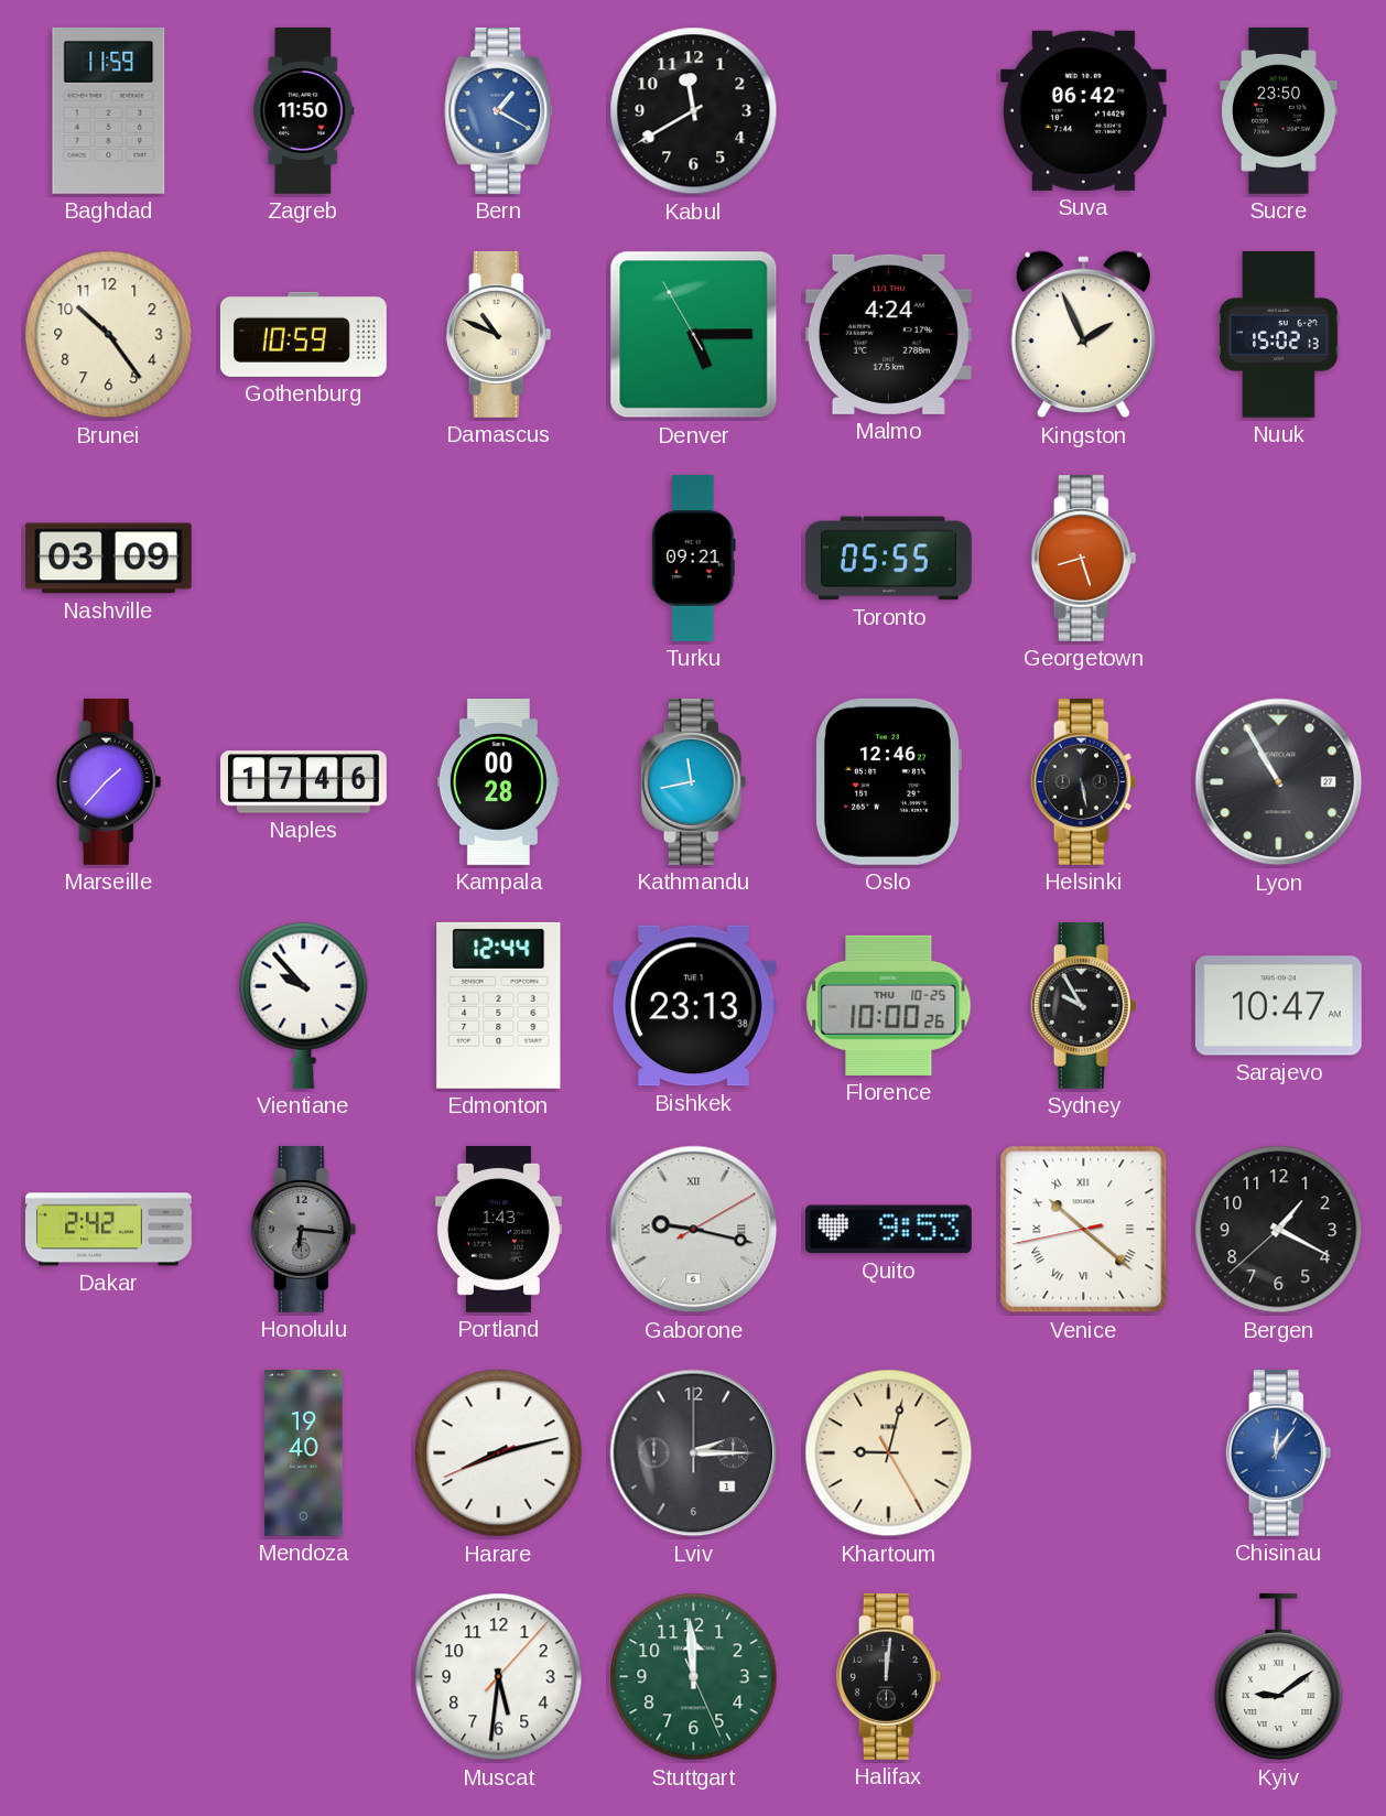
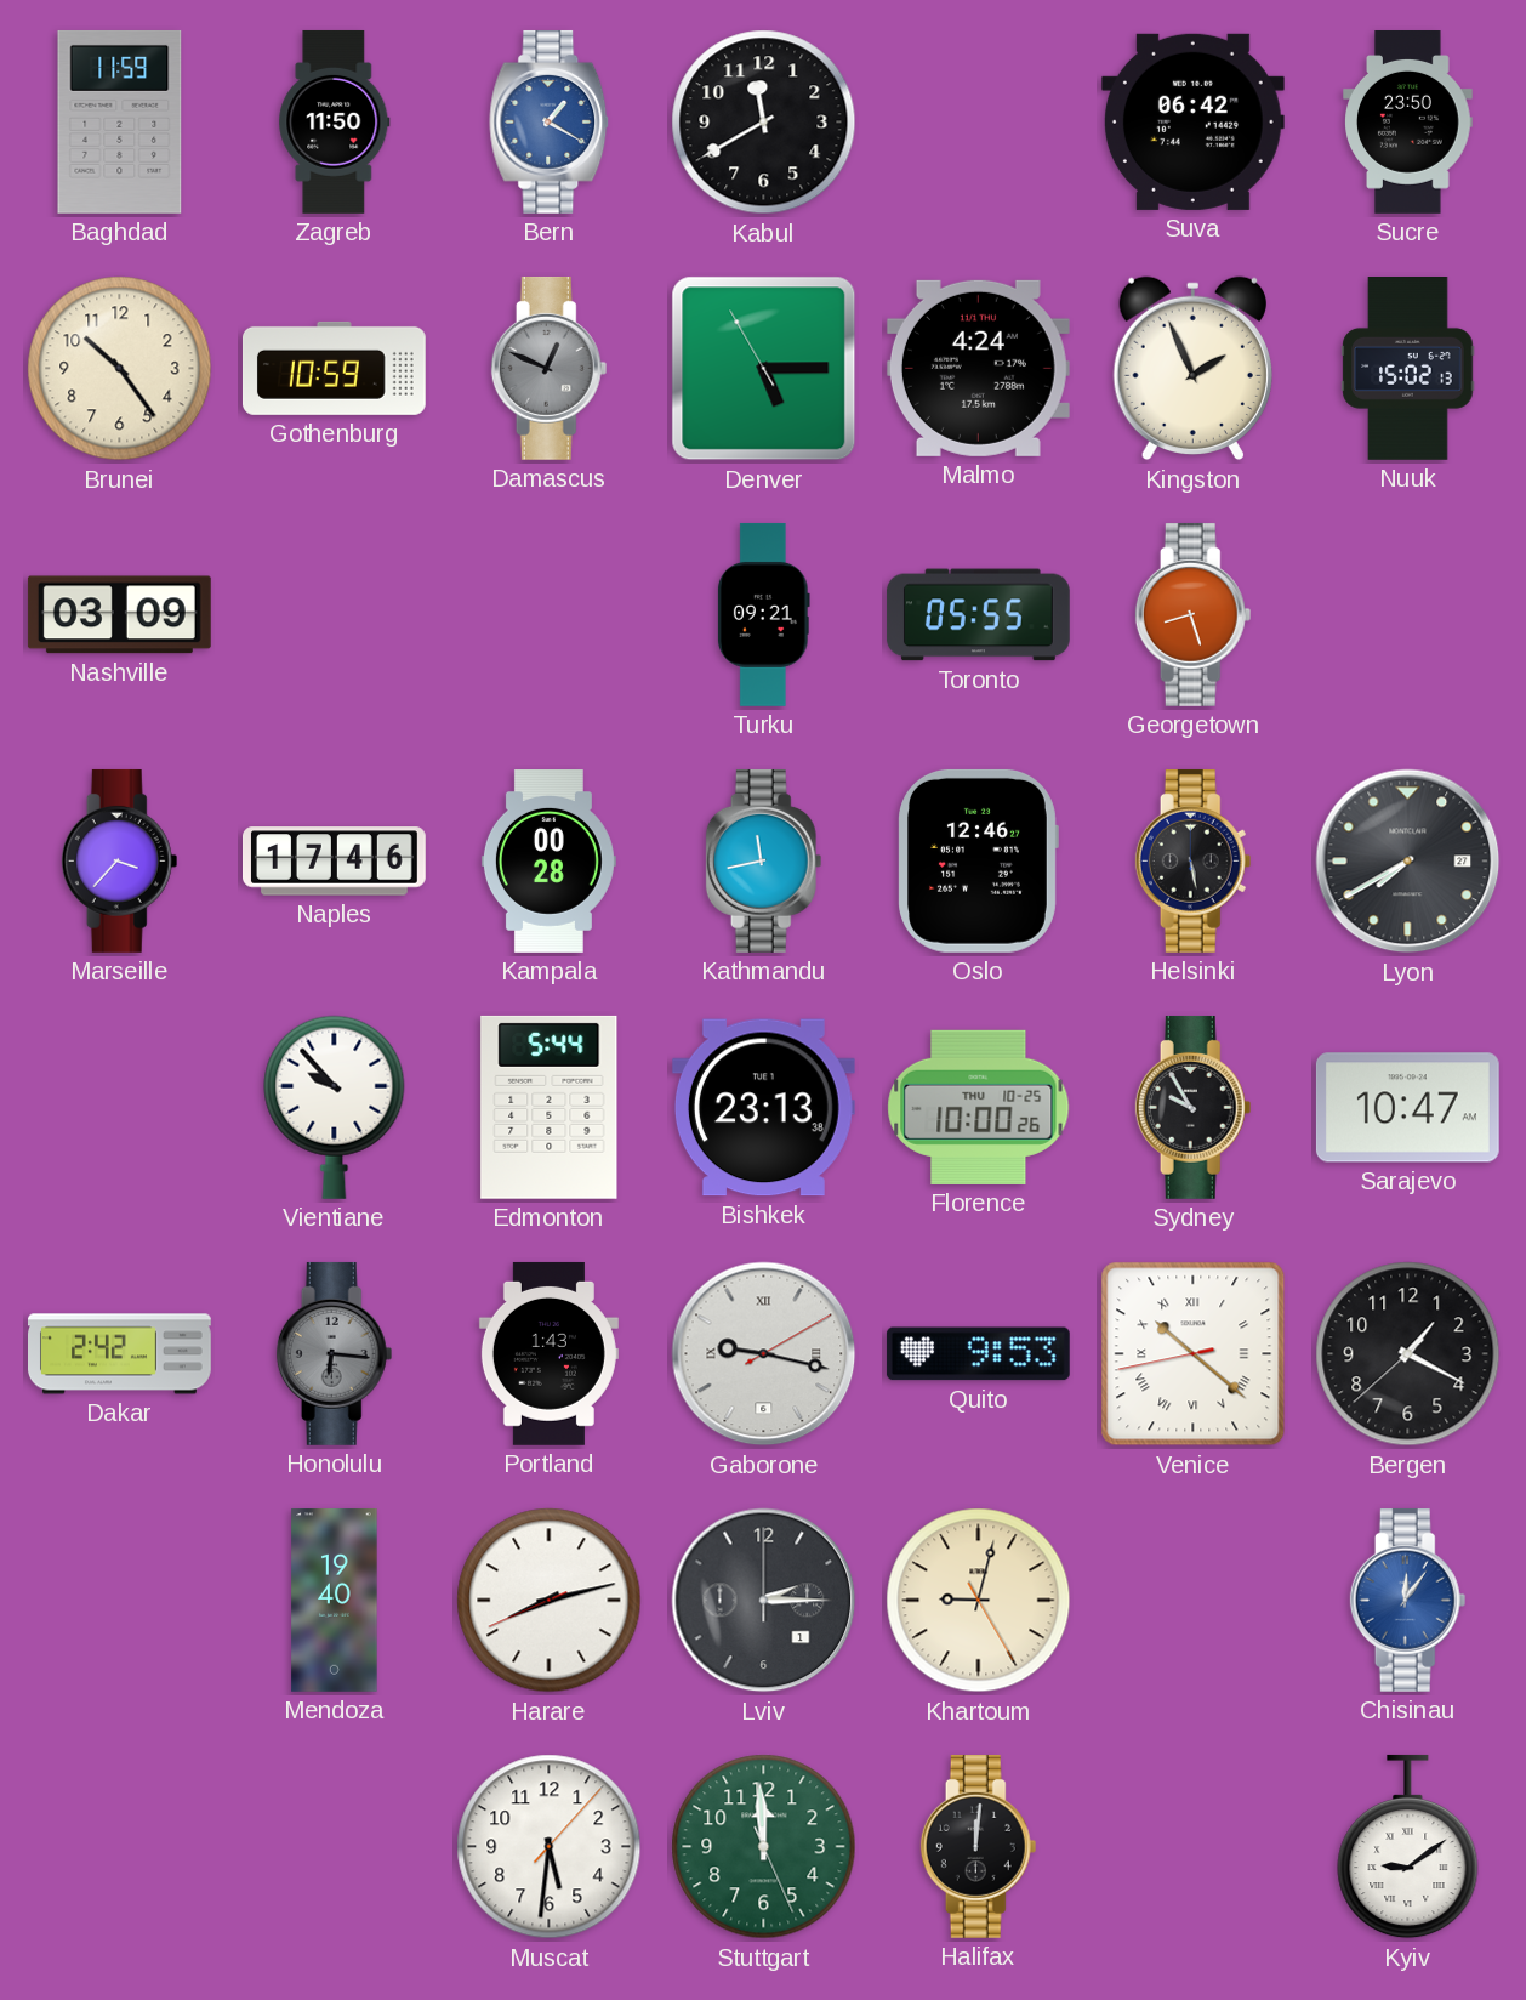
Damascus: 10:49 -> 12:49 (550, 368)
Damascus dial: cream -> grey (550, 368)
Marseille: 1:37 -> 3:37 (120, 860)
Lyon: 10:55 -> 7:40 (1408, 862)
Edmonton: 12:44 -> 5:44 (550, 1107)
